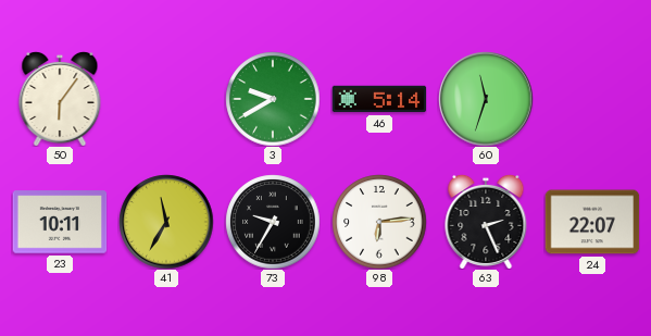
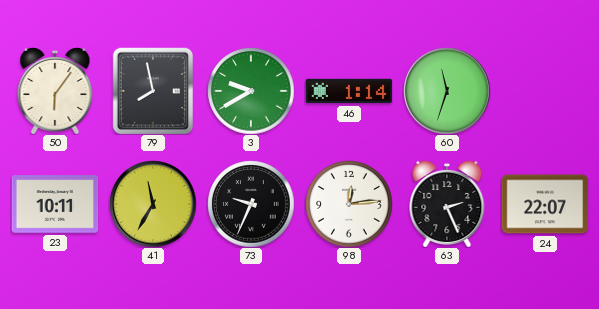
79: none -> 7:58 (153, 91)
46: 5:14 -> 1:14 (349, 91)
73: 9:35 -> 9:34 (251, 204)
98: 6:14 -> 12:14 (349, 204)
